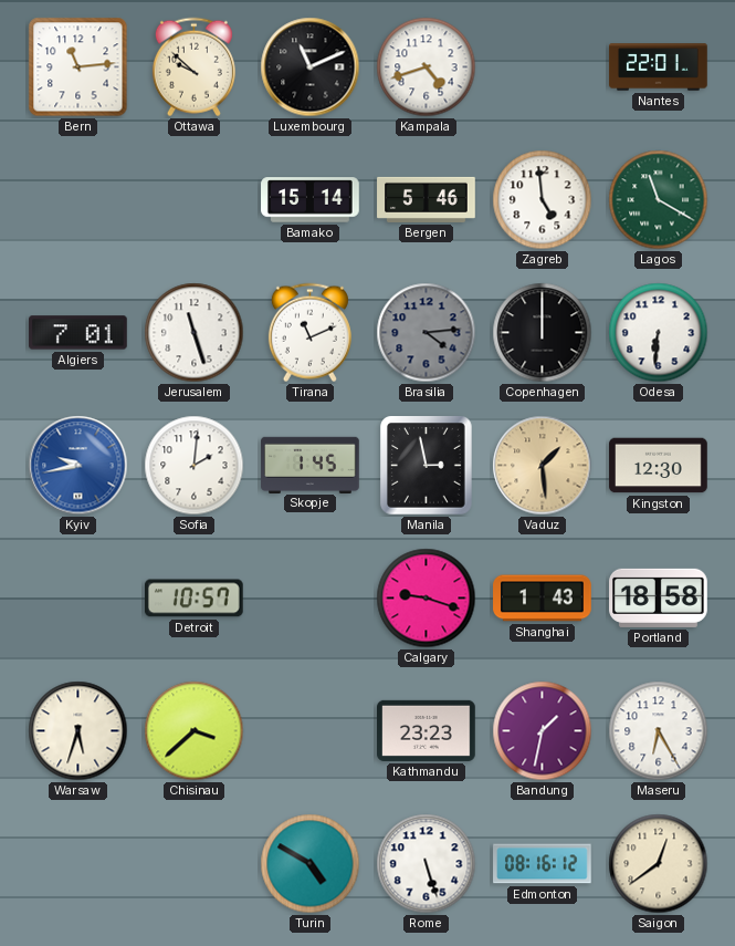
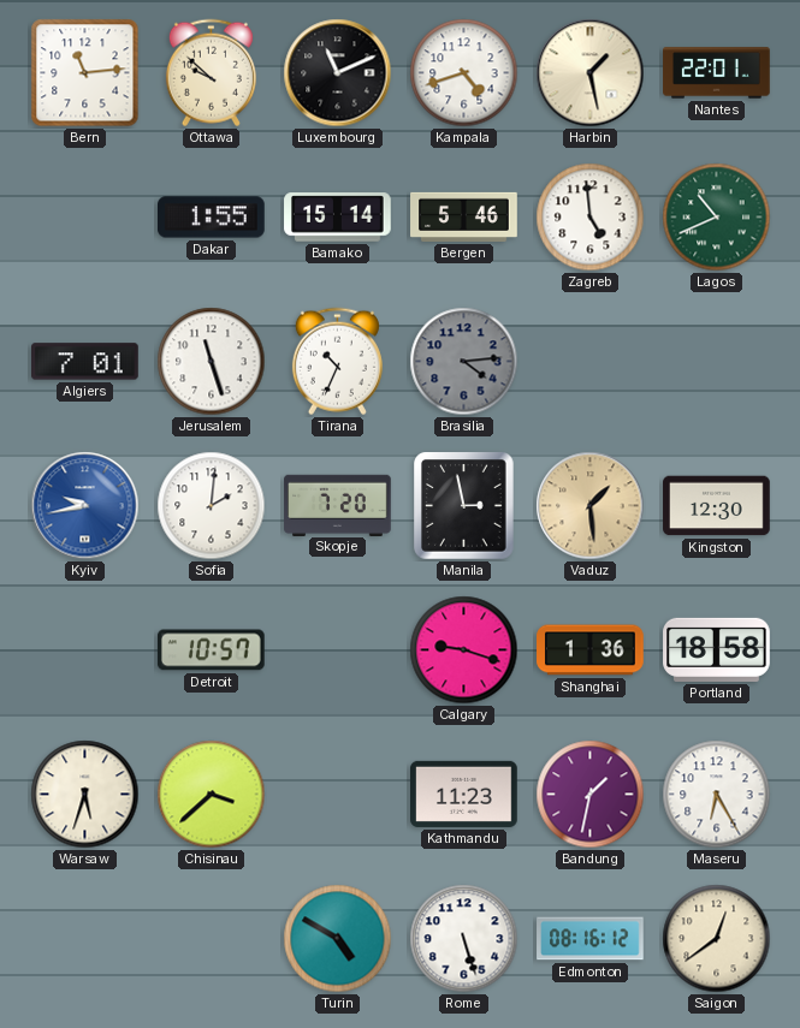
Harbin: none -> 1:28 (591, 73)
Dakar: none -> 1:55 (212, 218)
Lagos: 11:20 -> 10:41 (717, 218)
Tirana: 11:11 -> 10:34 (337, 362)
Copenhagen: 12:00 -> none (543, 333)
Odesa: 6:31 -> none (659, 333)
Skopje: 1:45 -> 7:20 (338, 505)
Shanghai: 1:43 -> 1:36 (591, 650)
Kathmandu: 23:23 -> 11:23 (464, 794)
